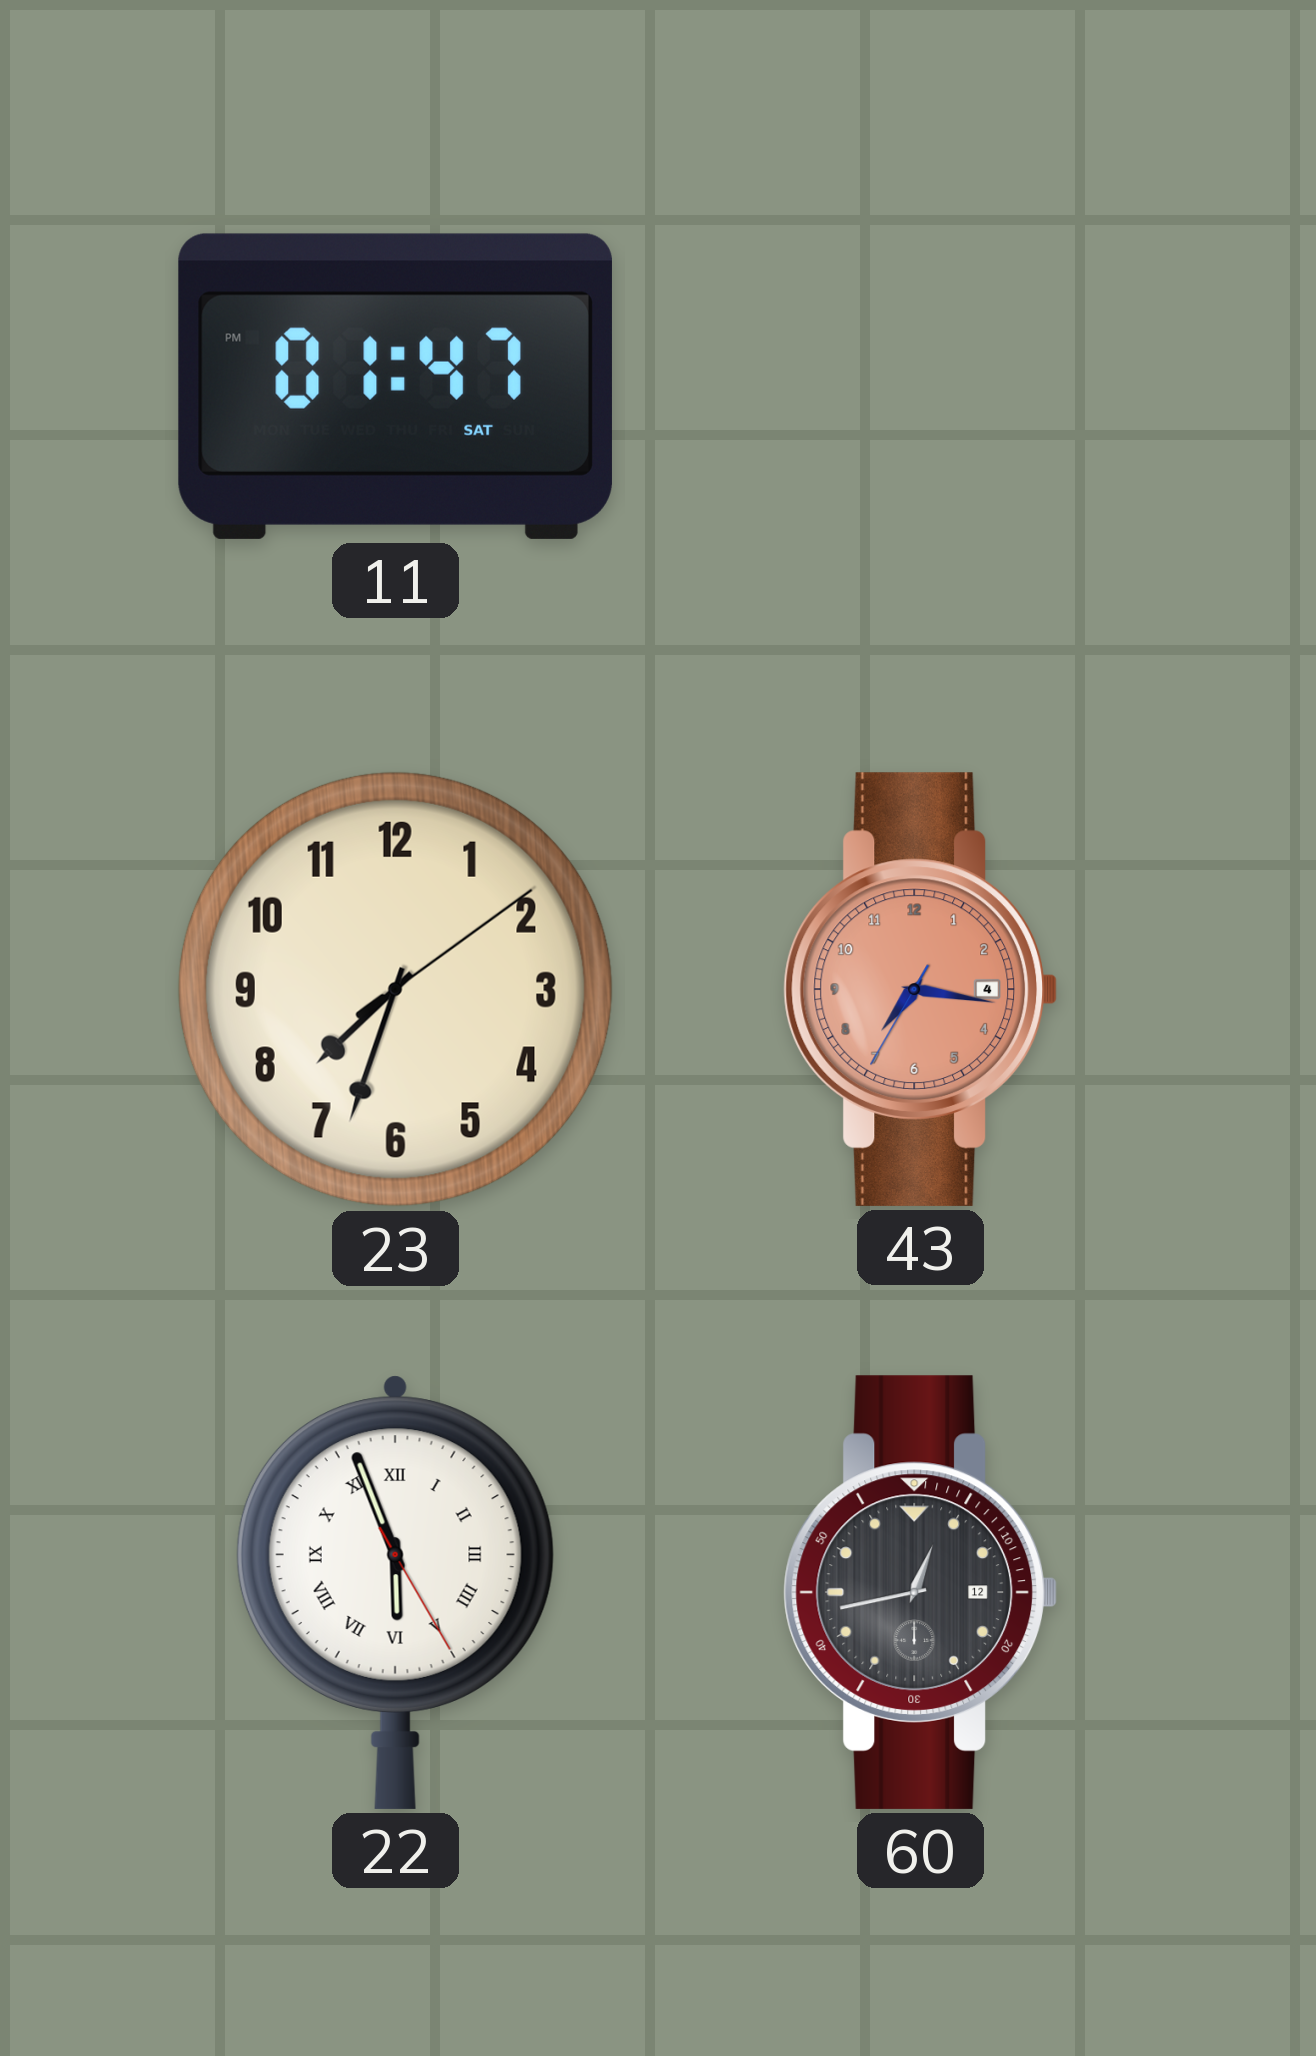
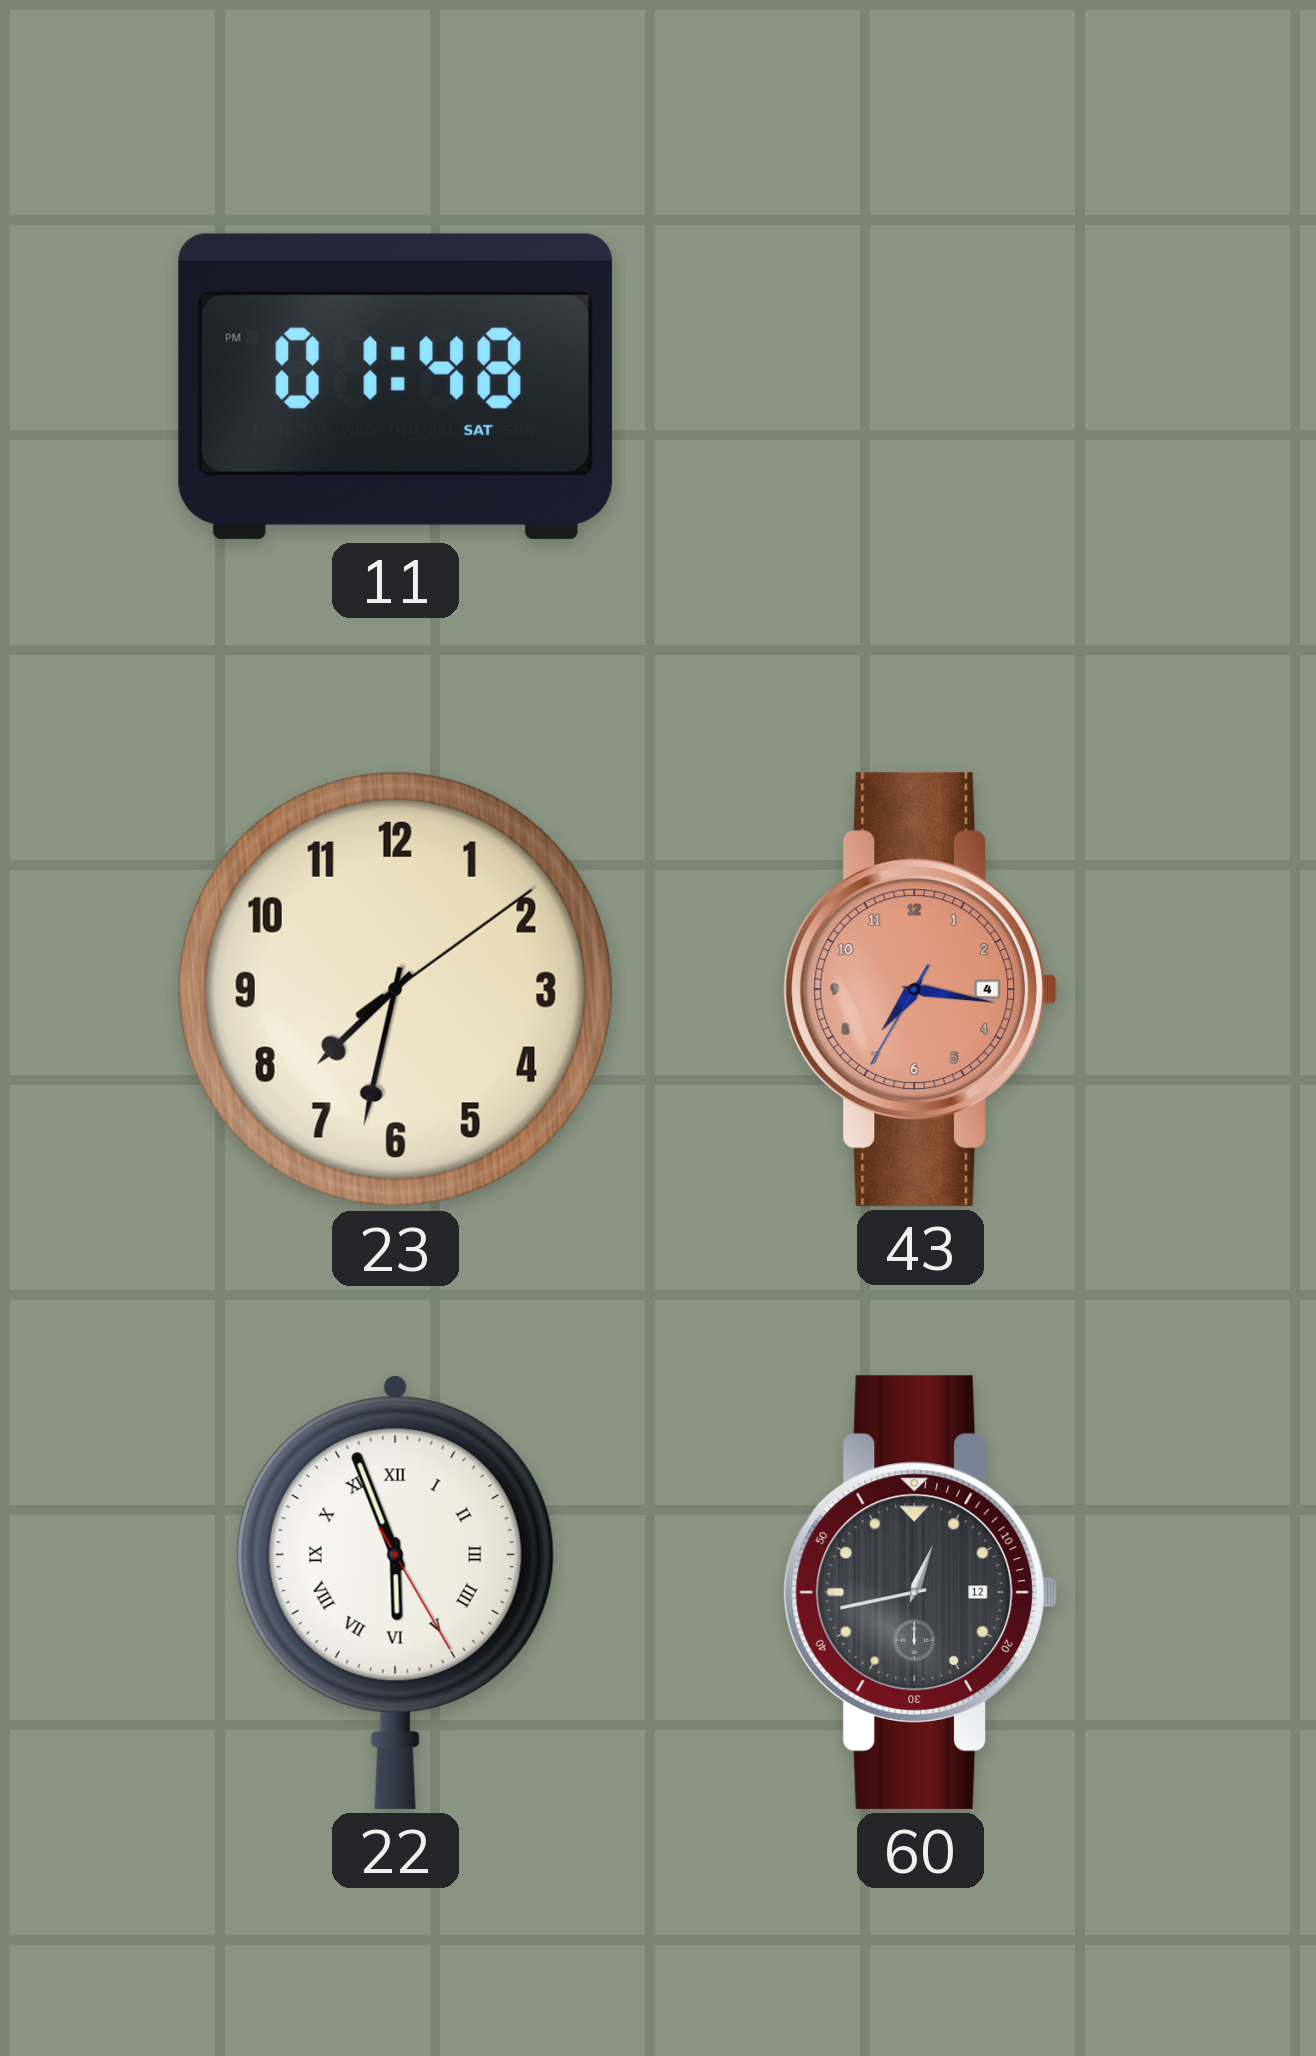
11: 01:47 -> 01:48 (395, 386)
23: 7:33 -> 7:32 (395, 989)
